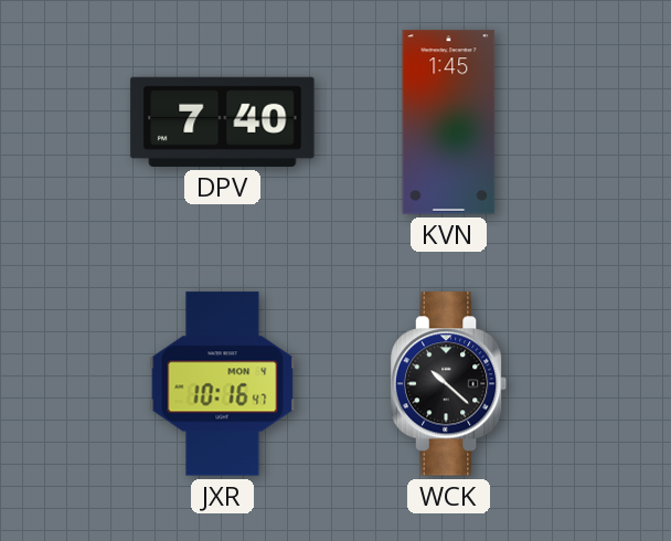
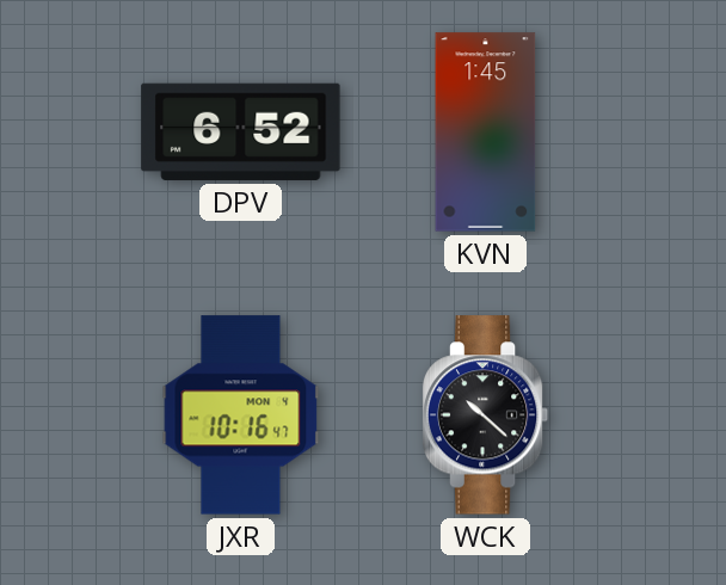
DPV: 7:40 -> 6:52 (241, 131)
